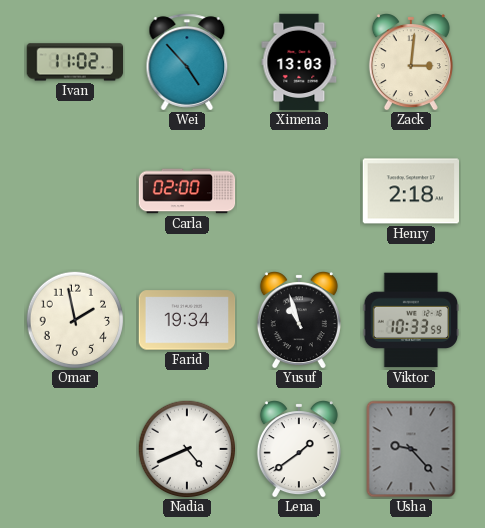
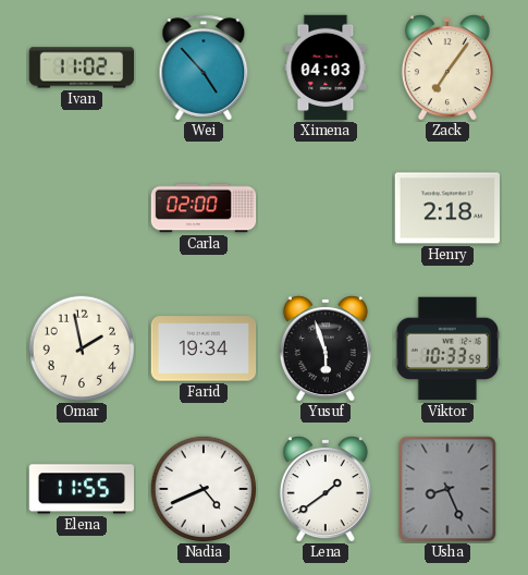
Ximena: 13:03 -> 04:03 (326, 68)
Zack: 3:01 -> 7:06 (447, 68)
Yusuf: 10:57 -> 5:57 (326, 348)
Elena: none -> 11:55 (81, 489)
Usha: 9:23 -> 8:26 (447, 489)
